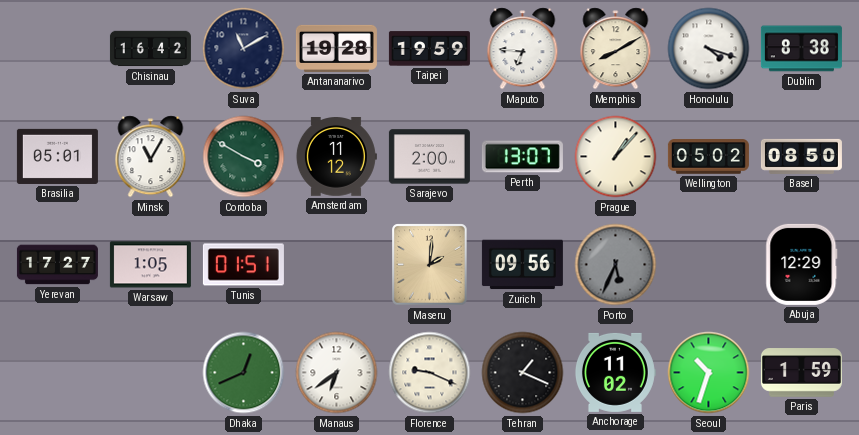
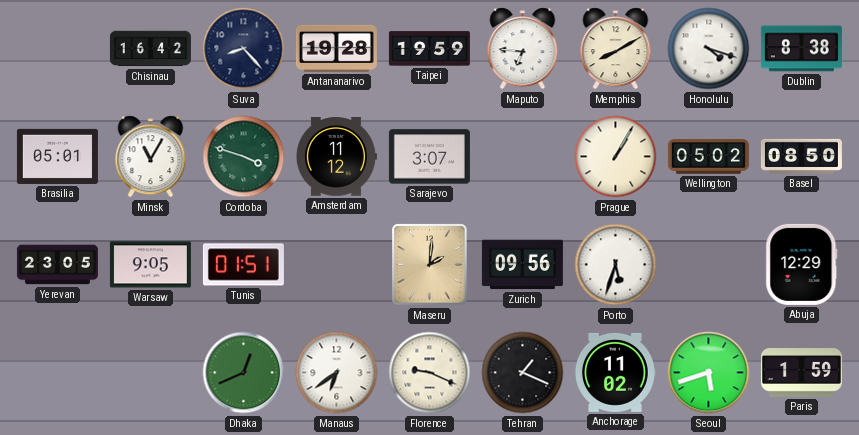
Suva: 11:10 -> 8:23 (244, 49)
Cordoba: 3:50 -> 3:48 (244, 157)
Sarajevo: 2:00 -> 3:07 (429, 157)
Perth: 13:07 -> none (522, 157)
Prague: 1:07 -> 1:05 (616, 157)
Yerevan: 17:27 -> 23:05 (57, 265)
Warsaw: 1:05 -> 9:05 (150, 265)
Porto: 5:34 -> 5:33 (616, 265)
Porto dial: grey -> white (616, 265)
Seoul: 10:33 -> 5:42 (709, 373)
